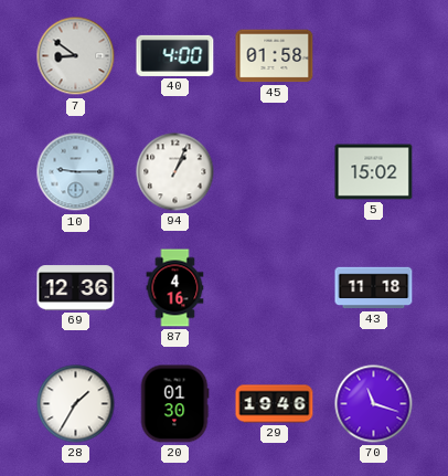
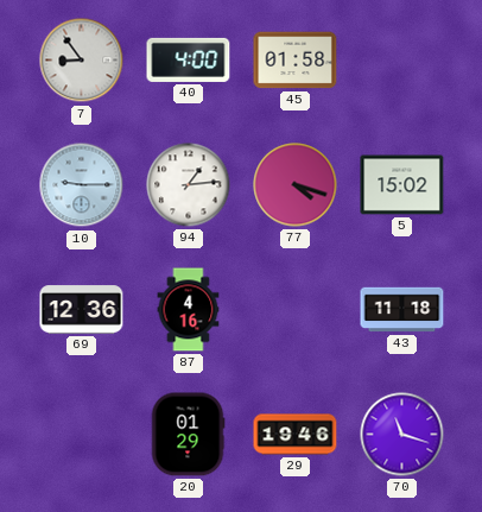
7: 8:51 -> 8:54 (82, 61)
94: 1:04 -> 1:14 (189, 185)
77: none -> 4:18 (296, 185)
28: 1:35 -> none (76, 404)
20: 01:30 -> 01:29 (188, 435)
